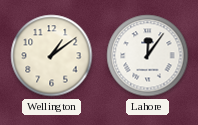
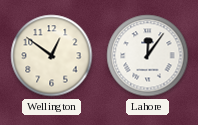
Wellington: 1:09 -> 12:51 (52, 56)
